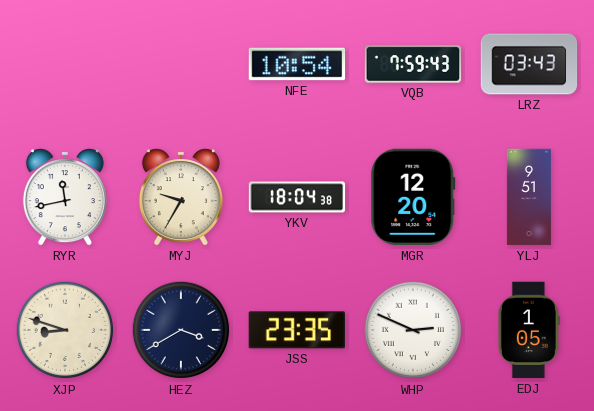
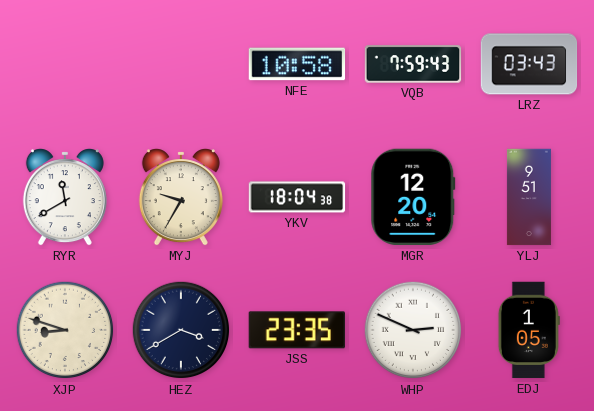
NFE: 10:54 -> 10:58 (297, 64)
RYR: 11:43 -> 11:40 (65, 197)
